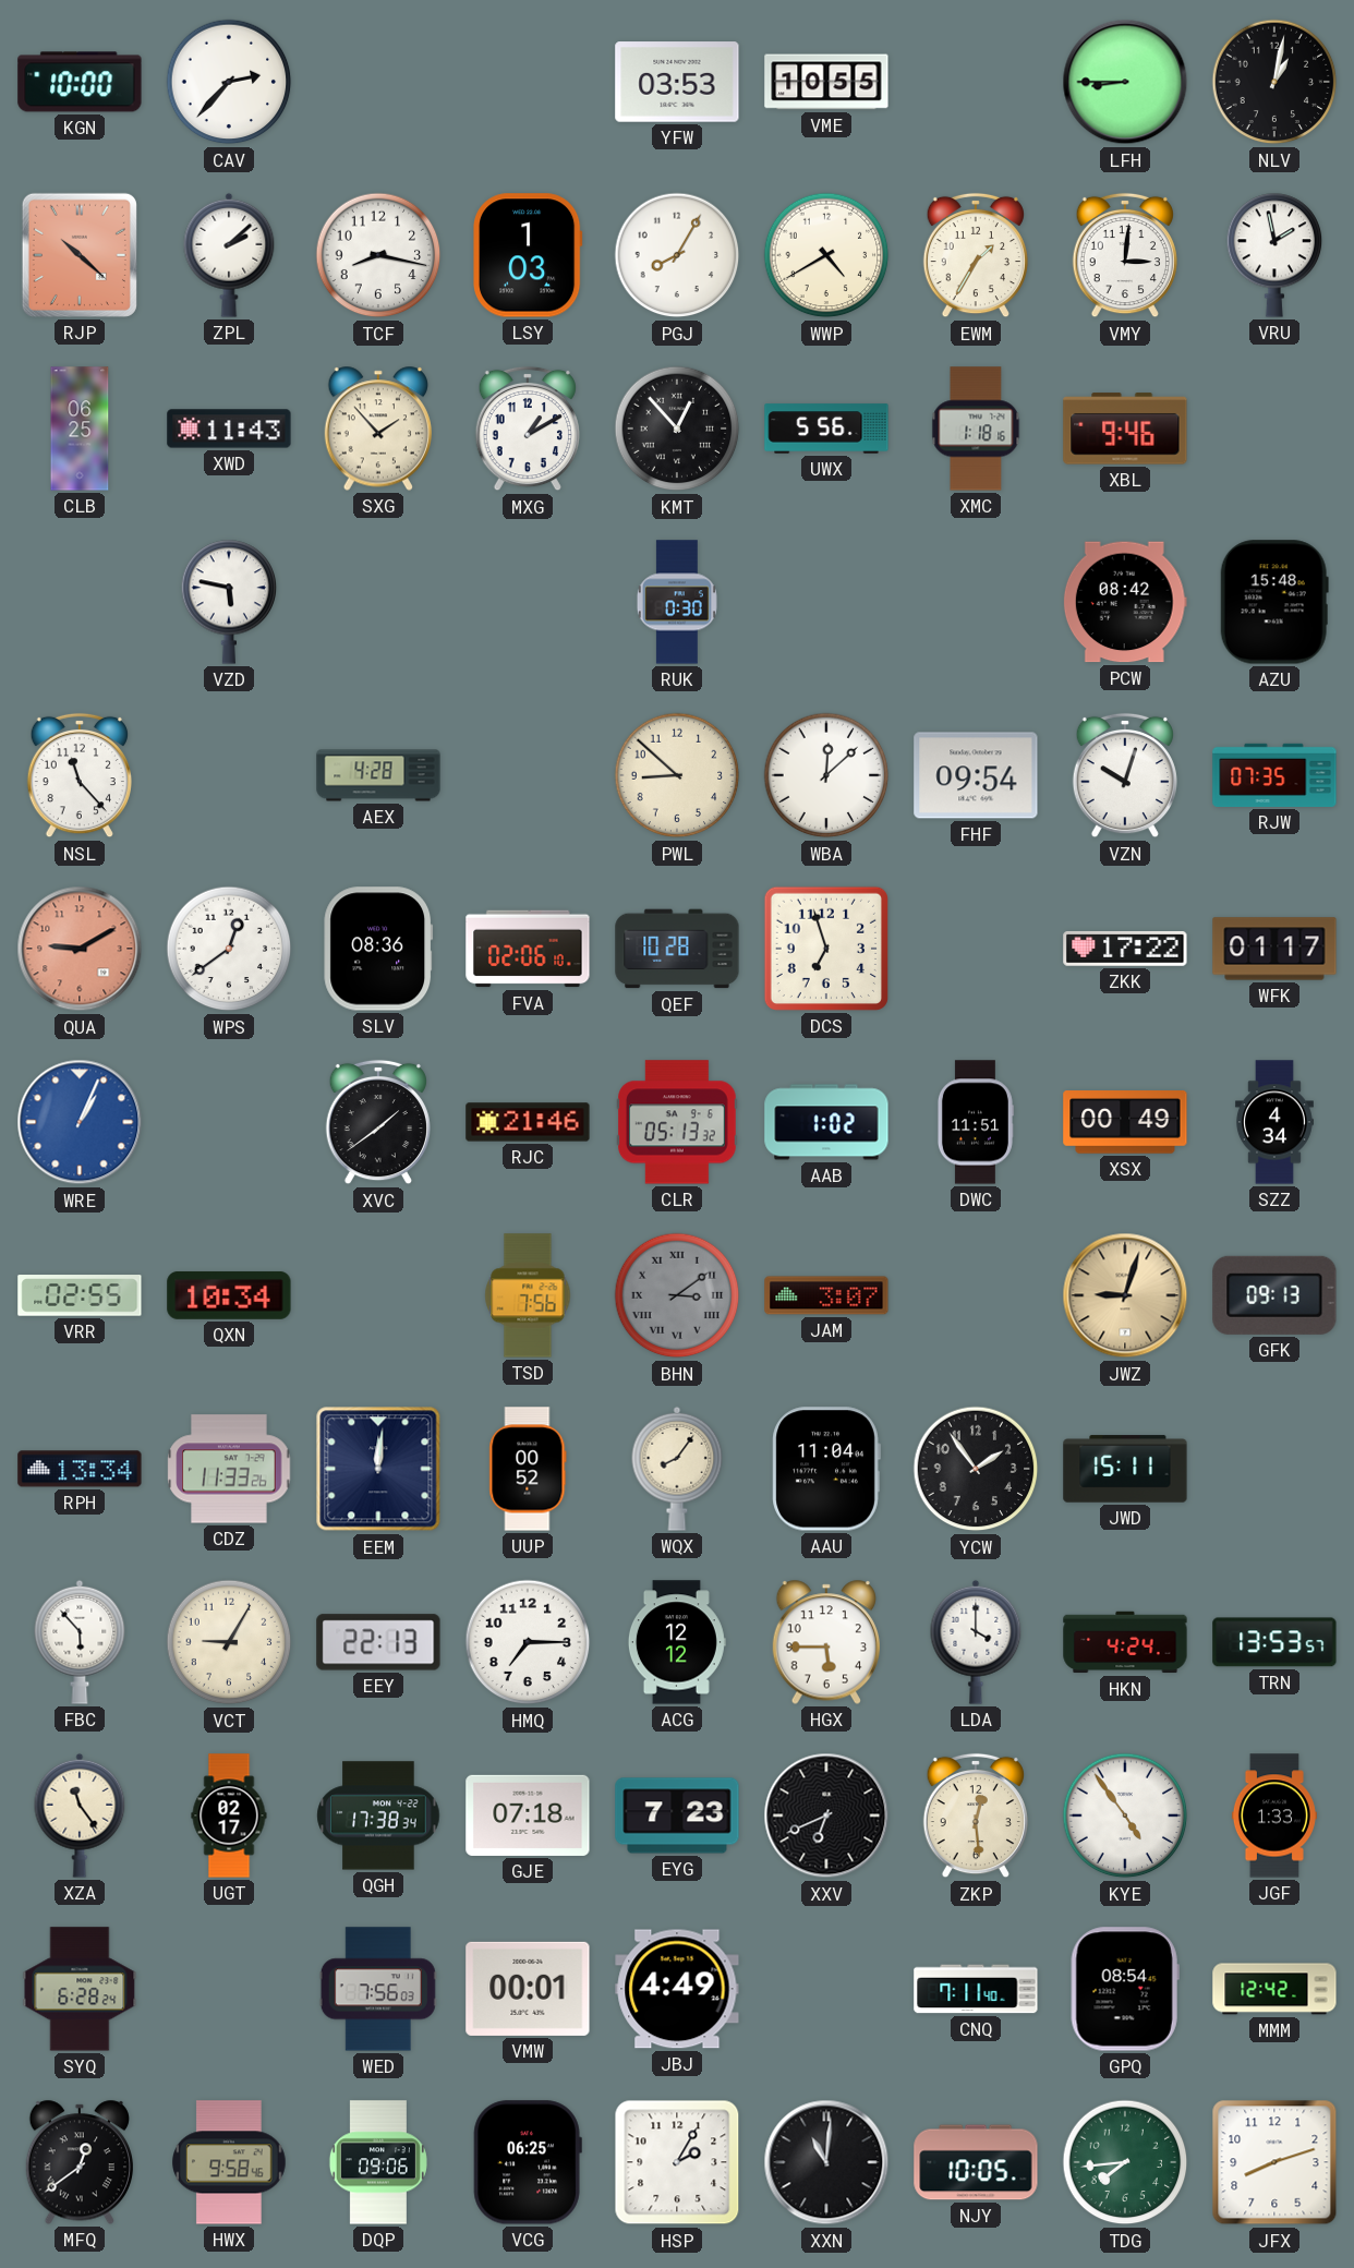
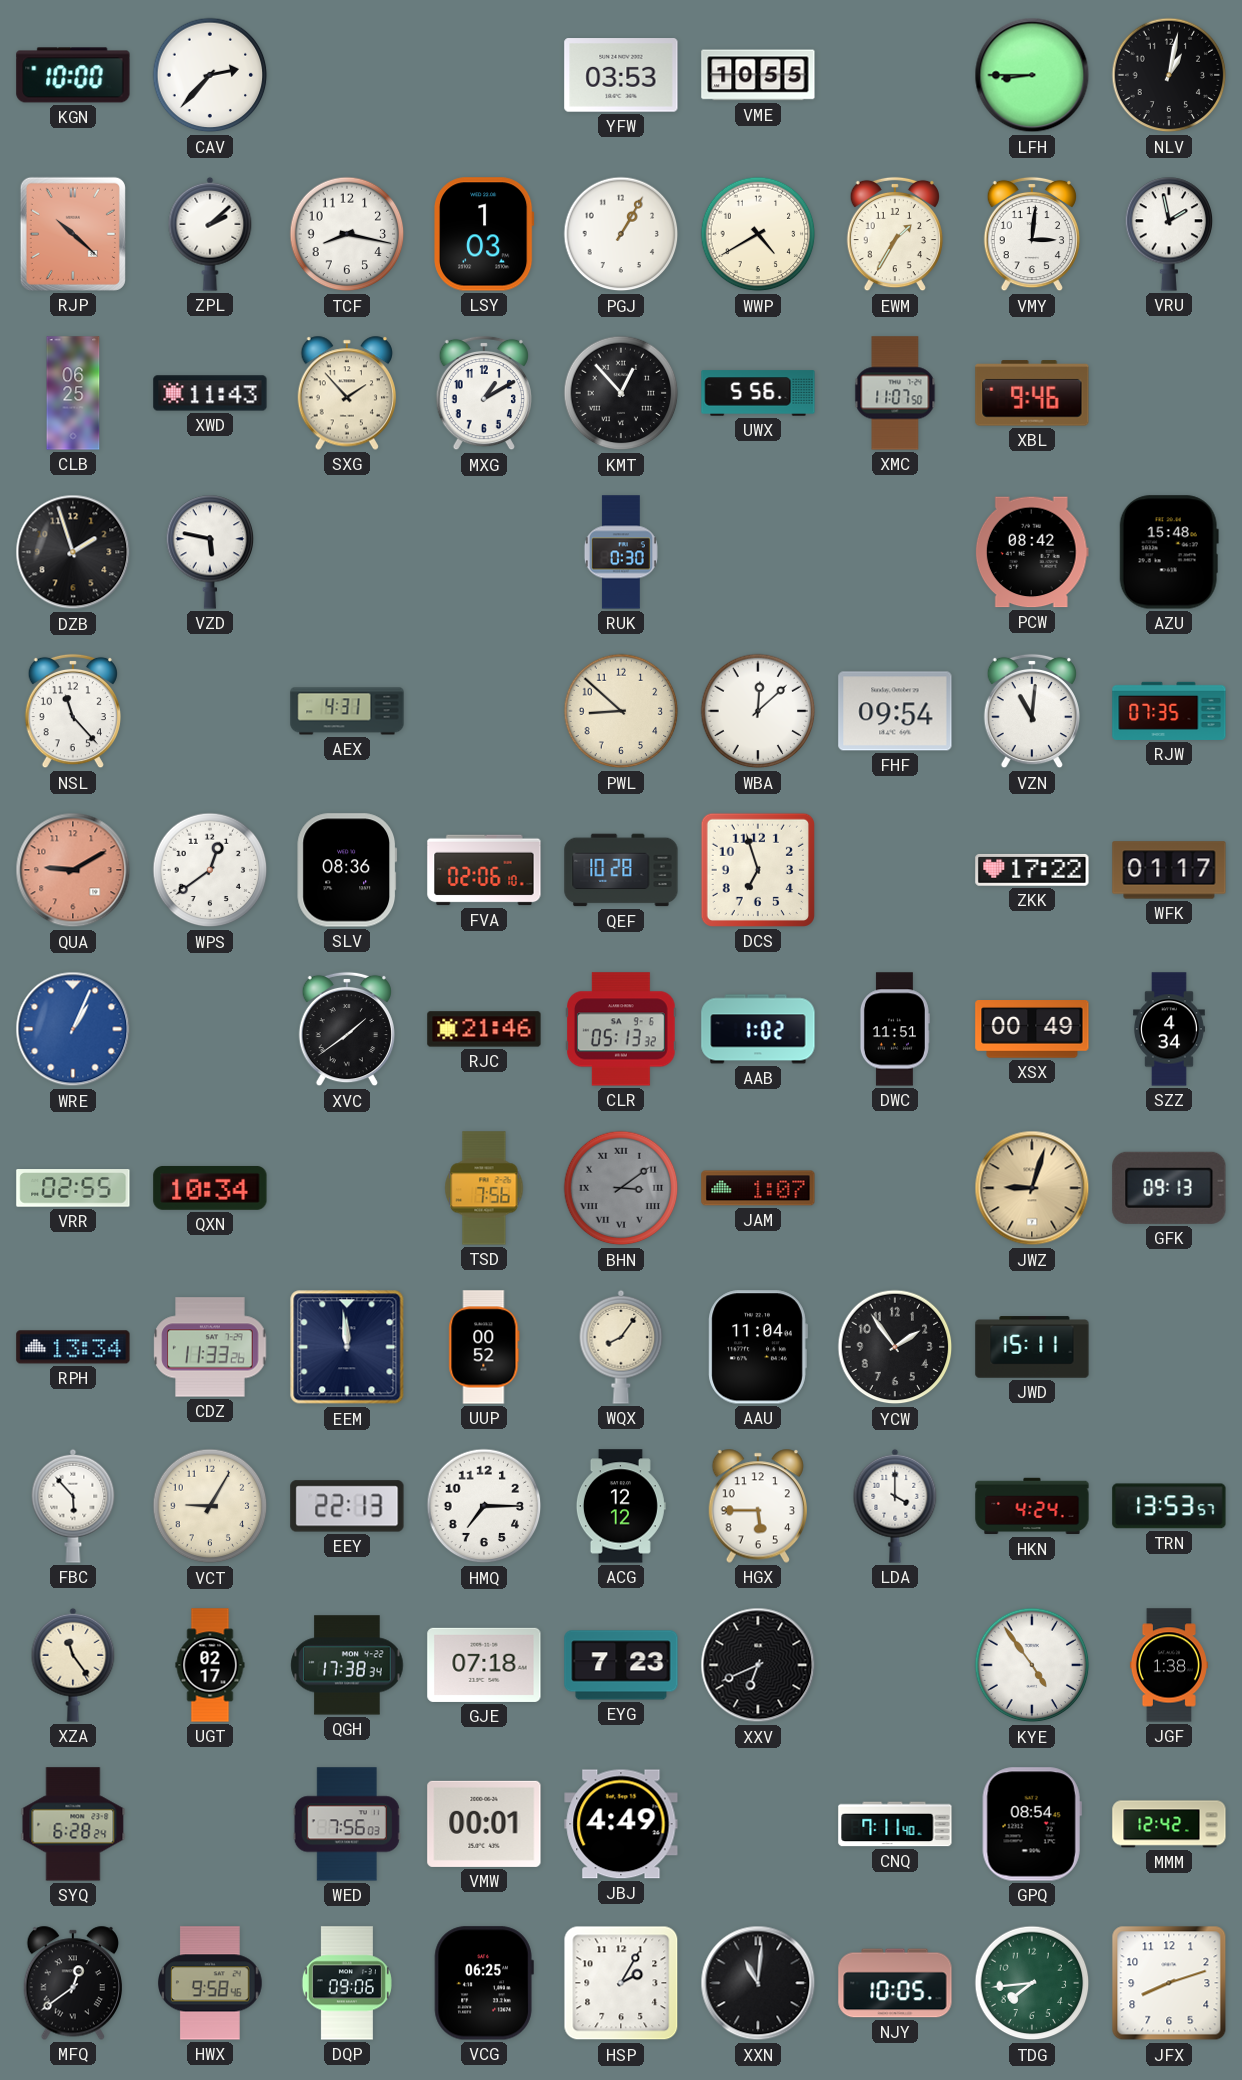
PGJ: 8:05 -> 1:05 (621, 234)
XMC: 1:18 -> 11:07 (895, 393)
DZB: none -> 1:57 (73, 552)
AEX: 4:28 -> 4:31 (347, 711)
VZN: 10:03 -> 11:01 (1032, 711)
JAM: 3:07 -> 1:07 (758, 1188)
EEM: 12:01 -> 11:59 (347, 1347)
ZKP: 12:29 -> none (976, 1815)
JGF: 1:33 -> 1:38 (1169, 1665)
